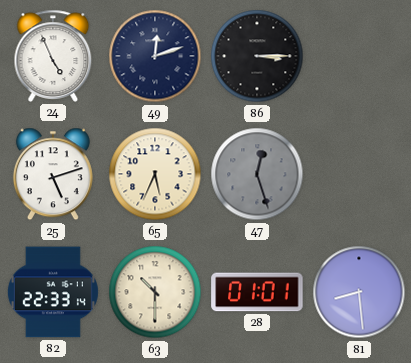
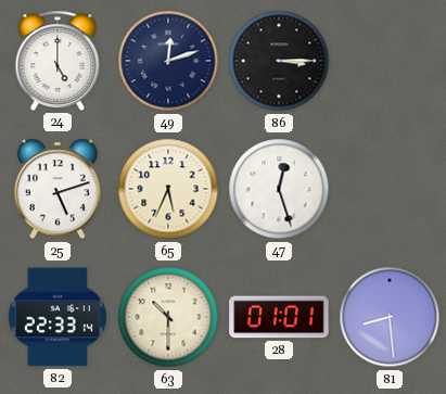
24: 4:56 -> 5:00 (58, 61)
47 dial: grey -> white (279, 189)
